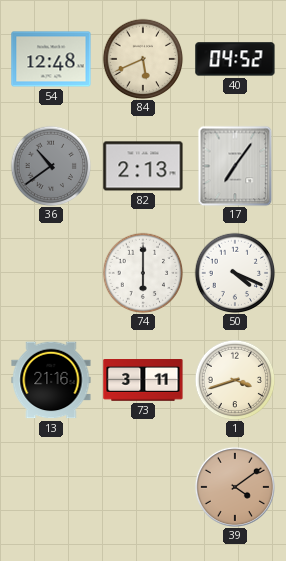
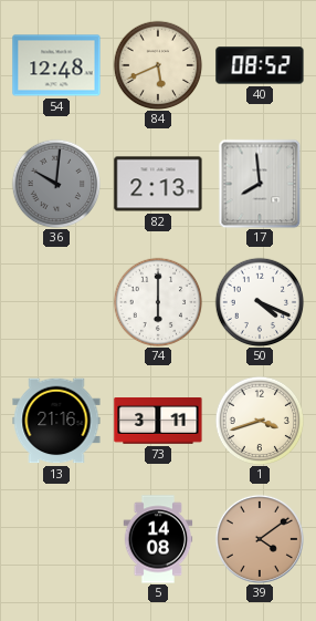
40: 04:52 -> 08:52 (260, 65)
36: 10:39 -> 10:01 (56, 184)
17: 7:06 -> 7:59 (260, 184)
5: none -> 14:08 (158, 539)
